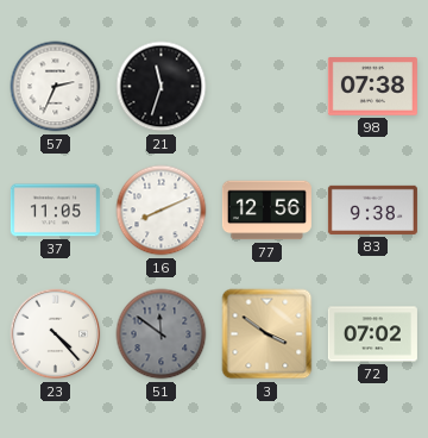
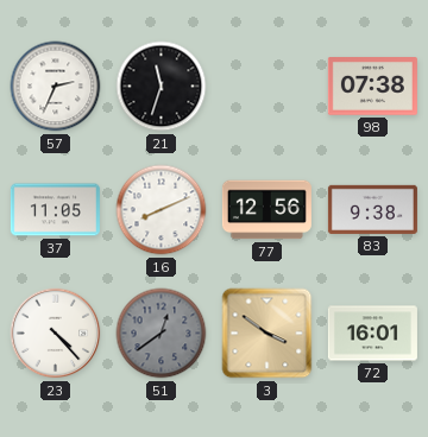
51: 11:51 -> 12:39 (162, 334)
72: 07:02 -> 16:01 (372, 334)
